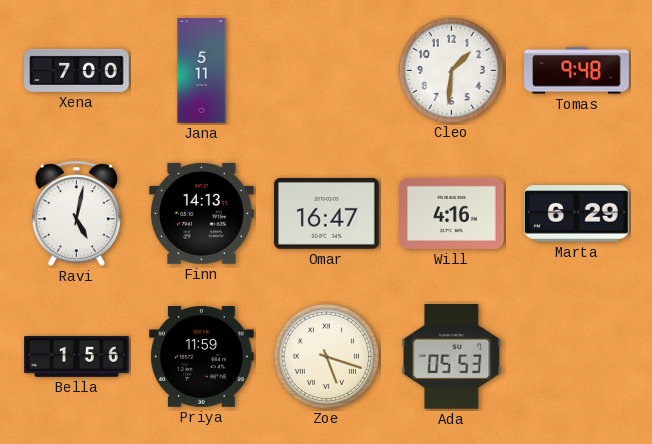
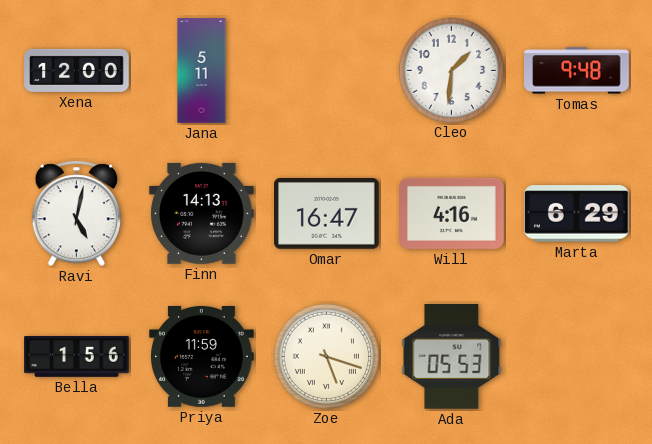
Xena: 7:00 -> 12:00 (77, 70)
